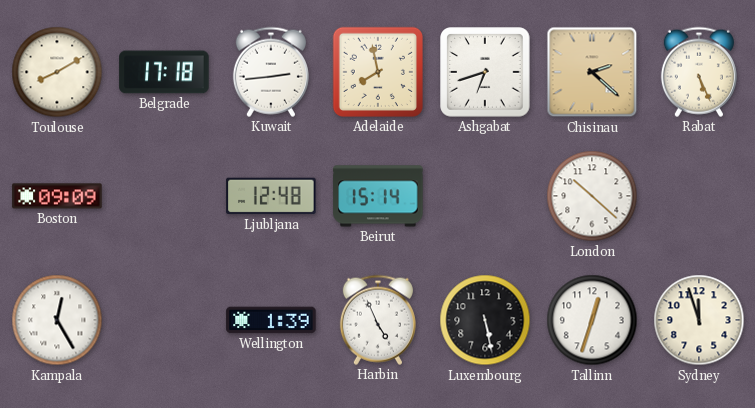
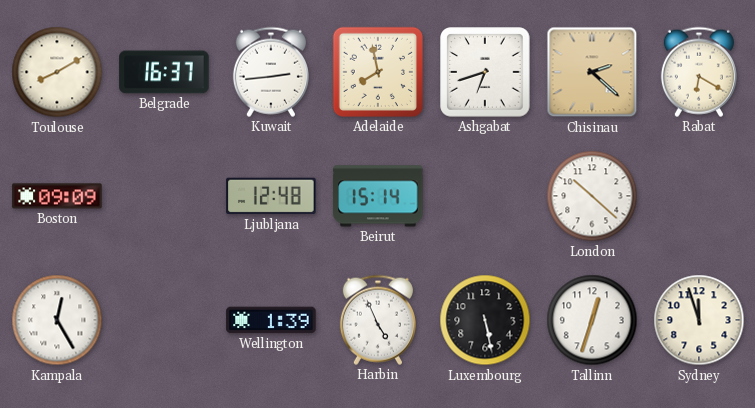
Belgrade: 17:18 -> 16:37 (164, 72)
Rabat: 5:26 -> 6:20 (699, 72)
